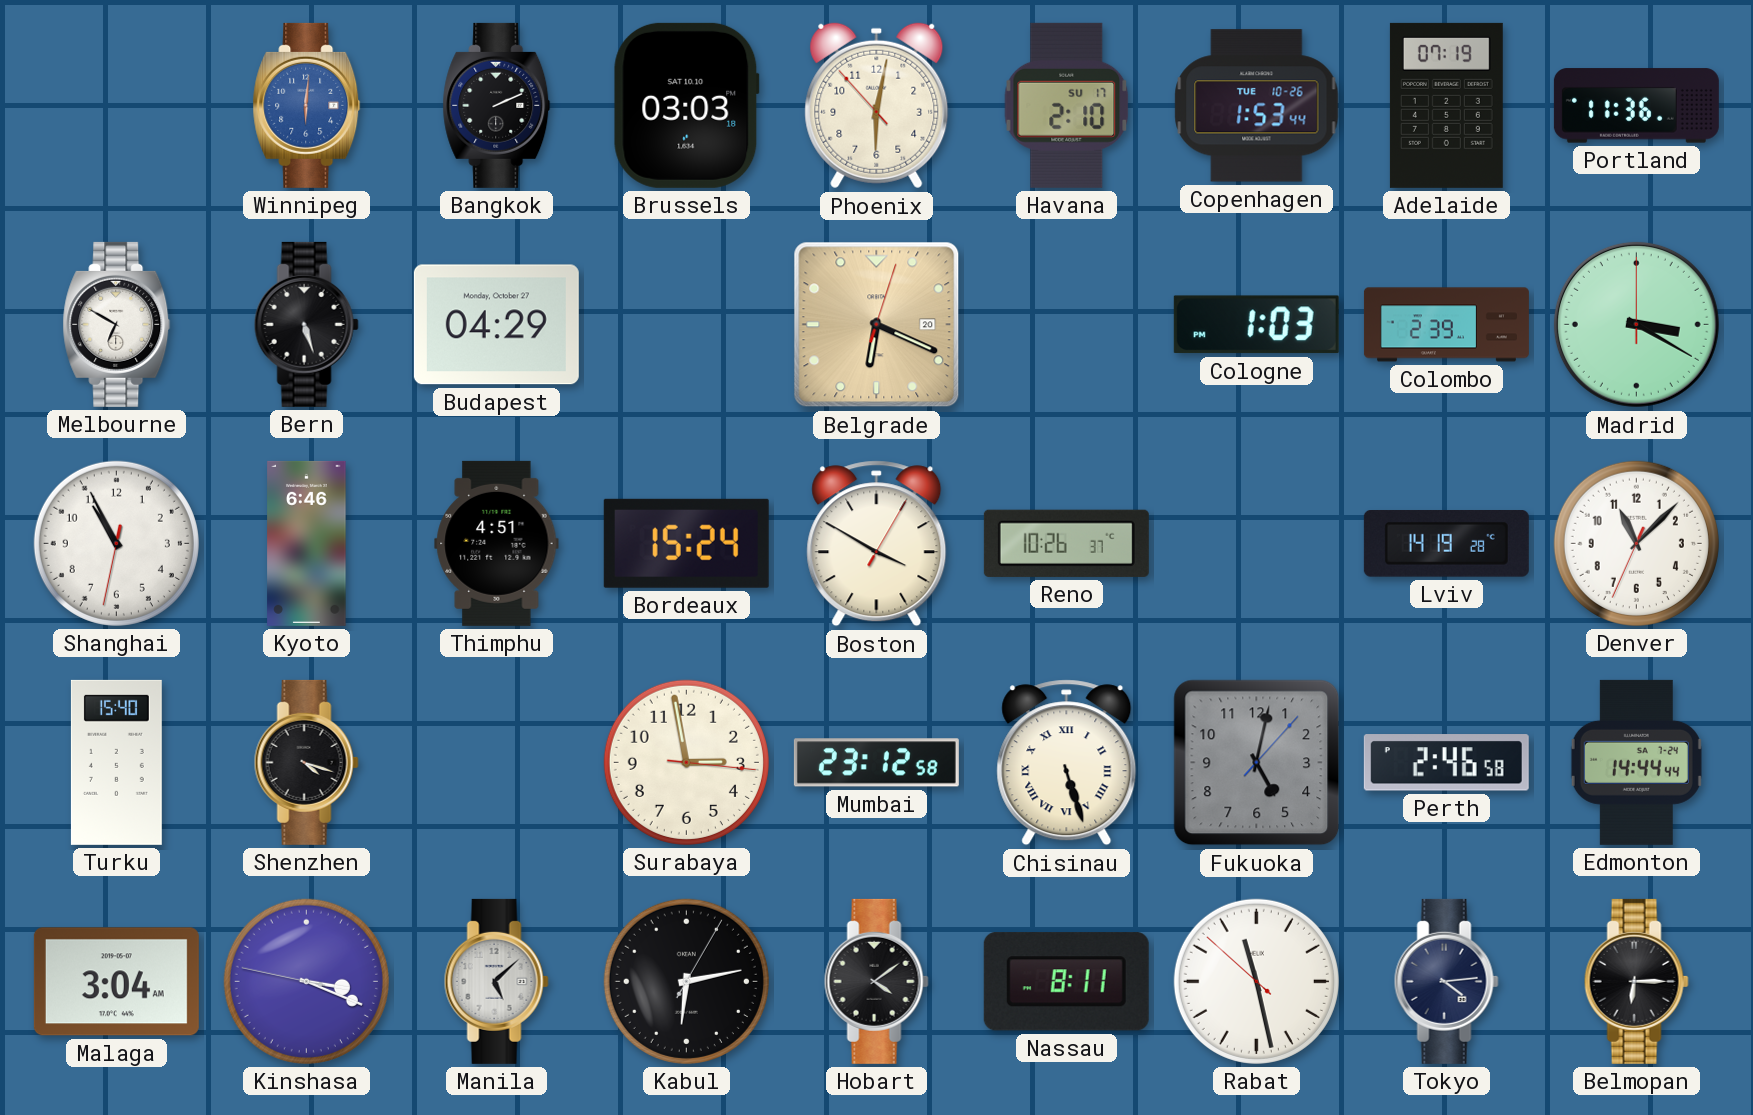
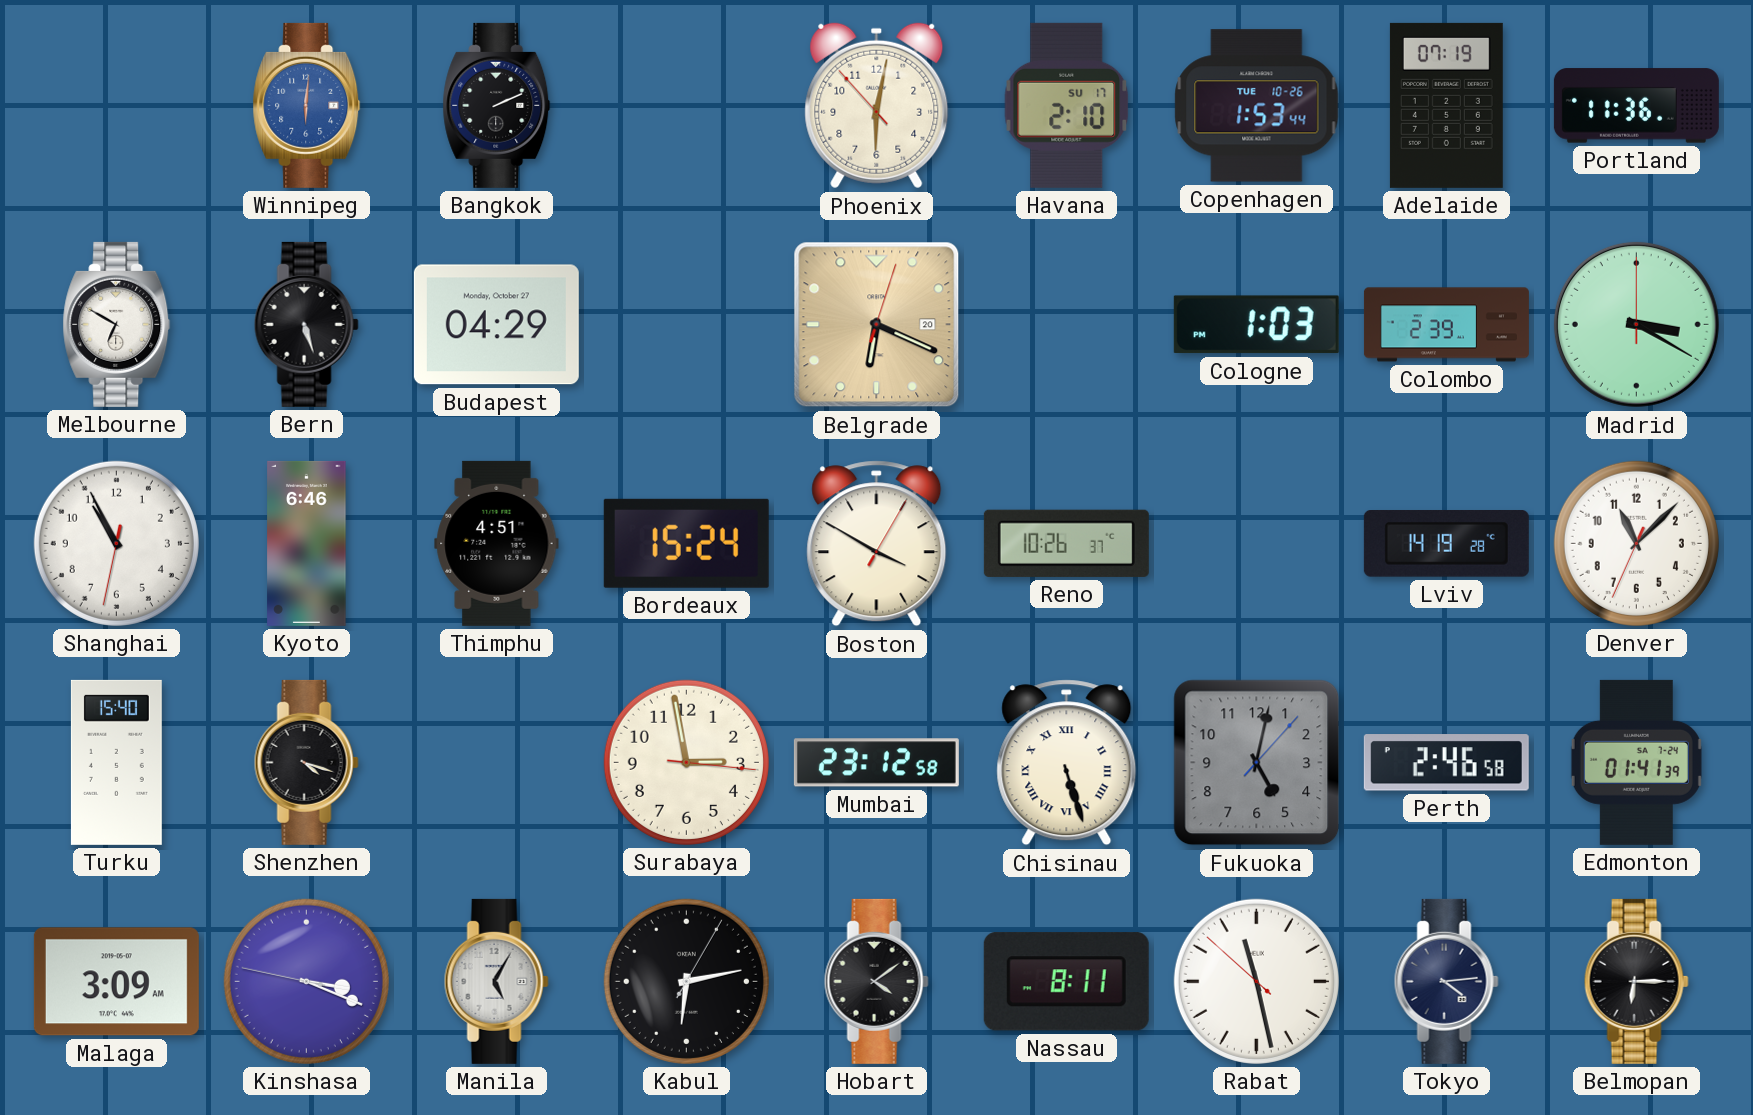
Brussels: 03:03 -> none (686, 105)
Edmonton: 14:44 -> 01:41 (1636, 762)
Malaga: 3:04 -> 3:09 (116, 982)
Manila: 5:08 -> 5:05 (496, 981)
